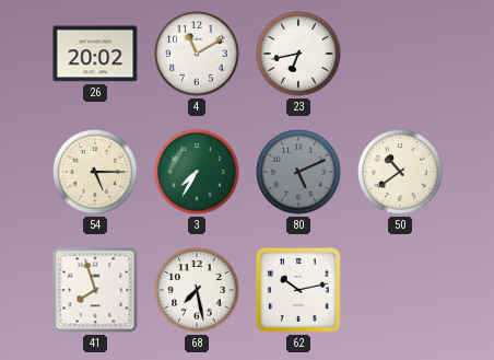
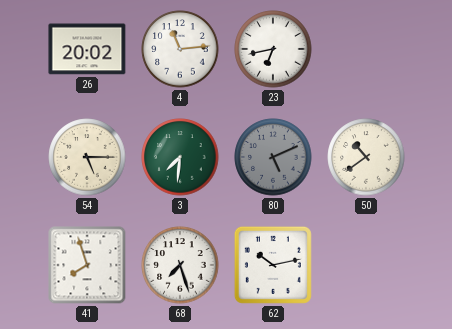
4: 11:10 -> 11:14 (180, 49)
3: 7:35 -> 7:31 (180, 157)
68: 7:28 -> 7:27 (180, 265)
